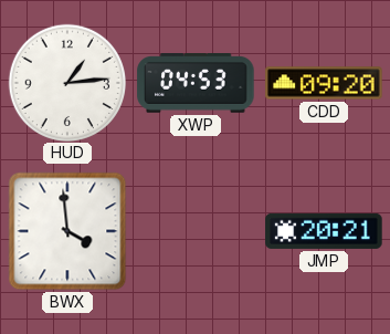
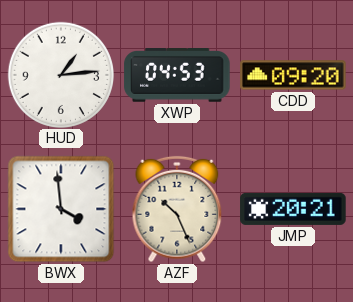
AZF: none -> 10:26 (177, 209)
